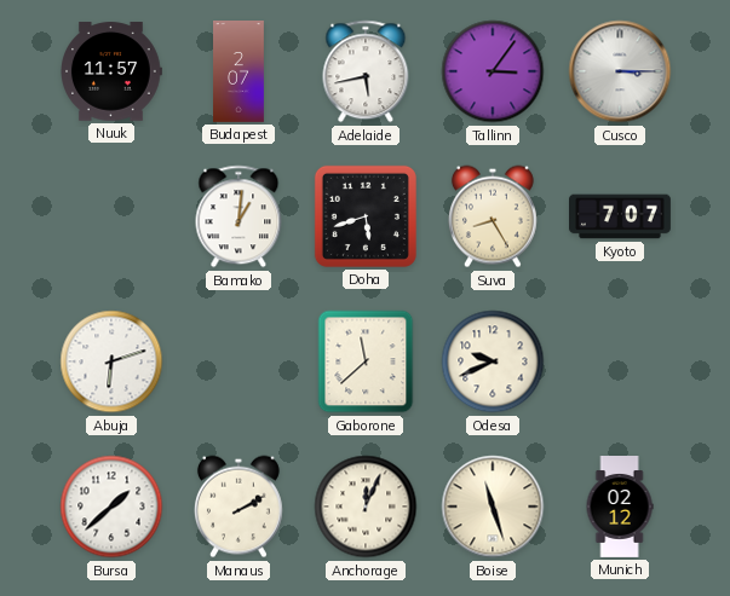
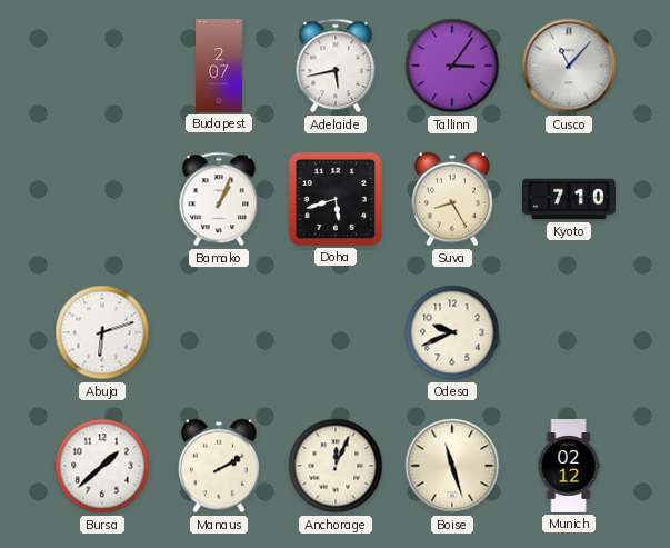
Nuuk: 11:57 -> none (111, 71)
Cusco: 3:15 -> 11:07 (569, 66)
Bamako: 1:01 -> 1:04 (219, 199)
Kyoto: 7:07 -> 7:10 (570, 199)
Gaborone: 11:38 -> none (366, 361)
